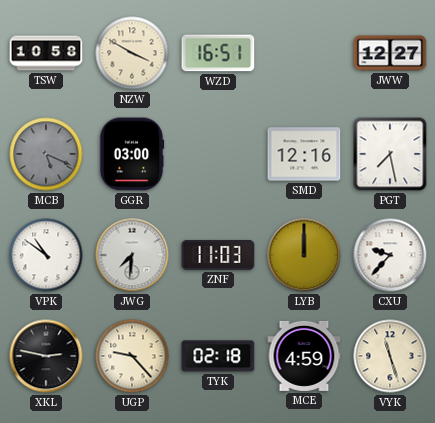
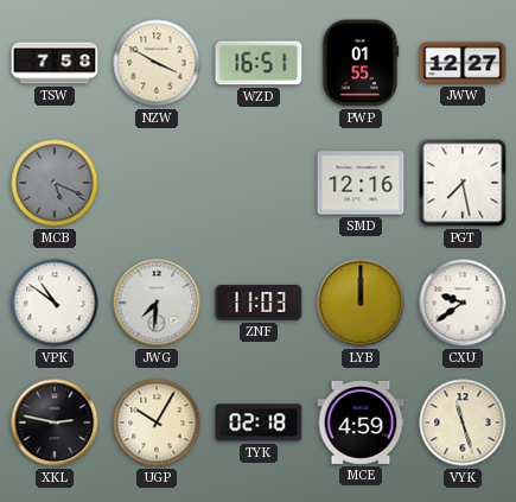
TSW: 10:58 -> 7:58 (55, 63)
PWP: none -> 01:55 (361, 63)
GGR: 03:00 -> none (132, 154)
CXU: 9:37 -> 9:39 (463, 303)
UGP: 9:23 -> 10:05 (157, 422)
